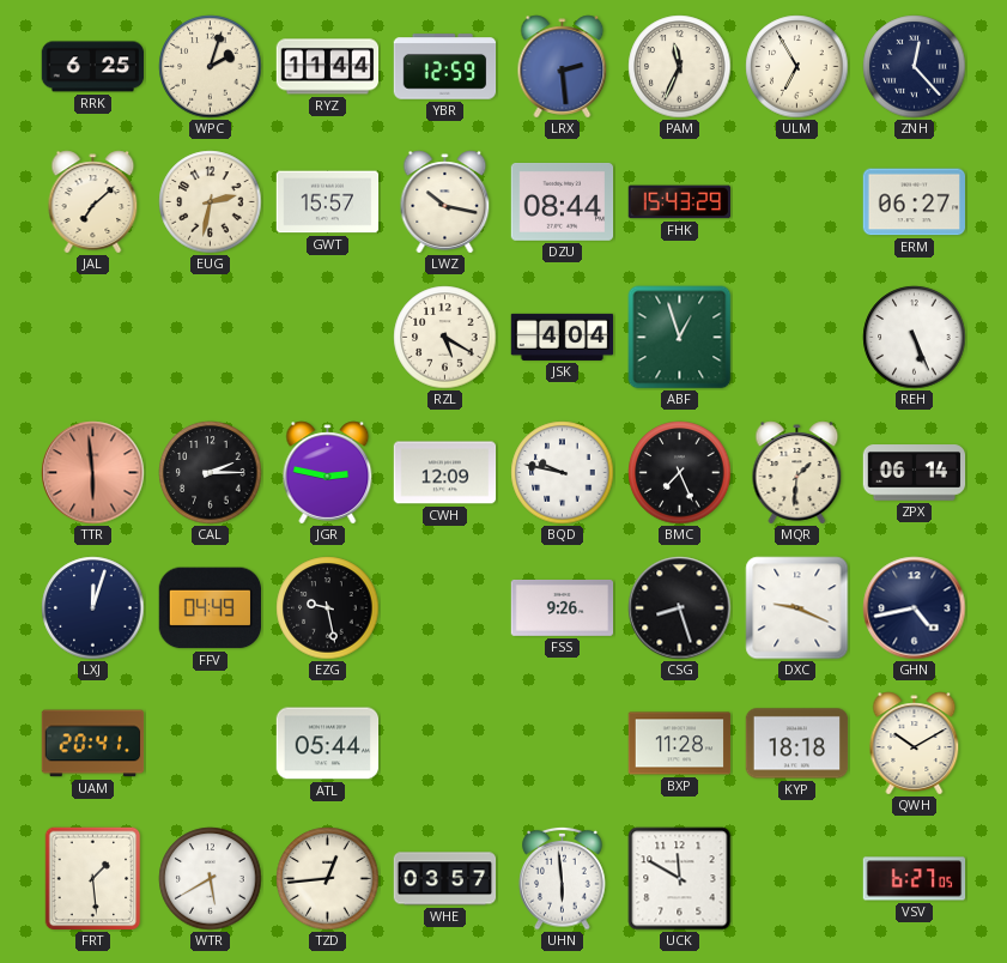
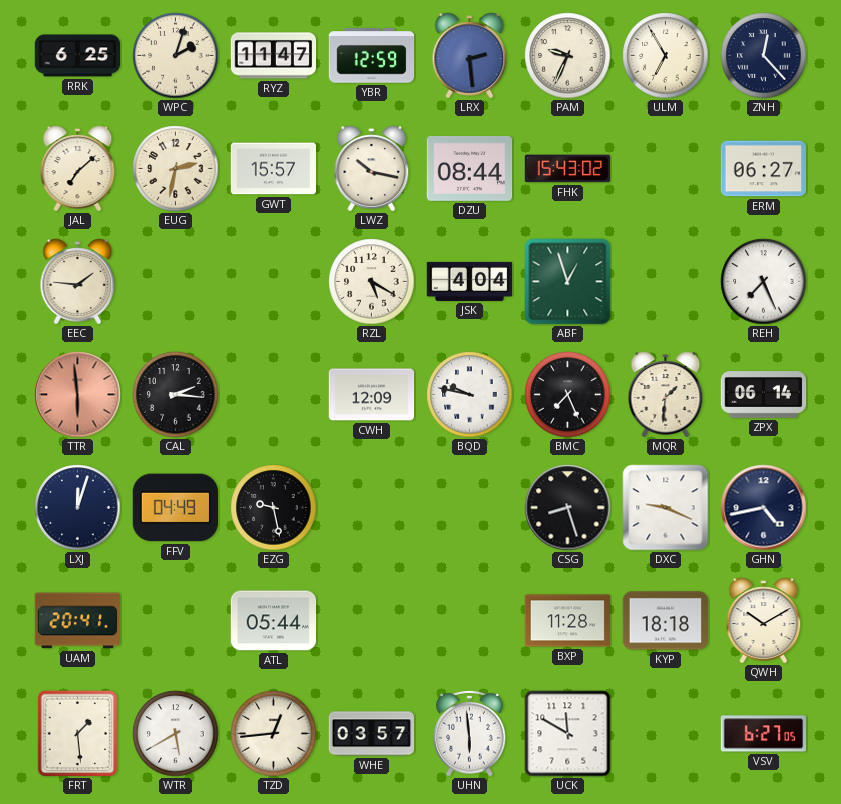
RYZ: 11:44 -> 11:47 (274, 56)
PAM: 11:34 -> 9:34 (568, 56)
FHK: 15:43:29 -> 15:43:02 (568, 169)
EEC: none -> 1:46 (78, 282)
REH: 5:26 -> 7:26 (764, 282)
CAL: 2:15 -> 2:16 (176, 395)
JGR: 2:47 -> none (328, 473)
FSS: 9:26 -> none (563, 607)
